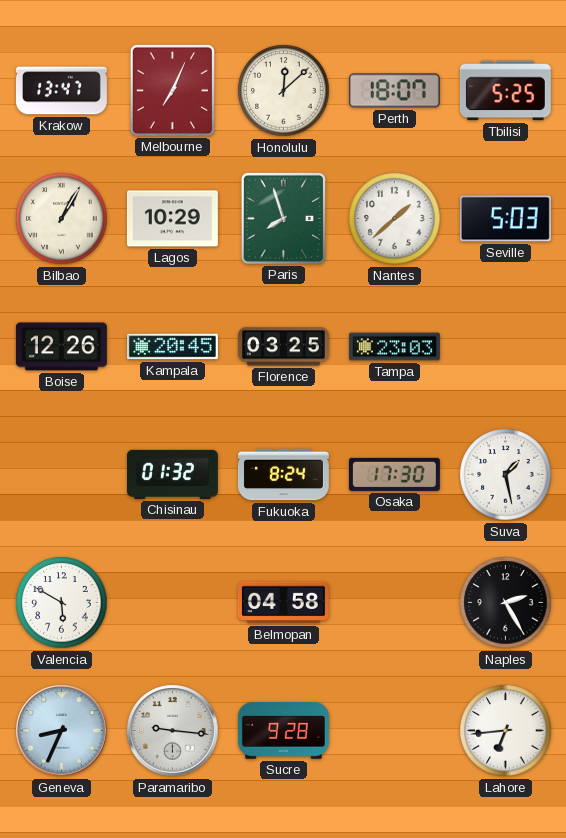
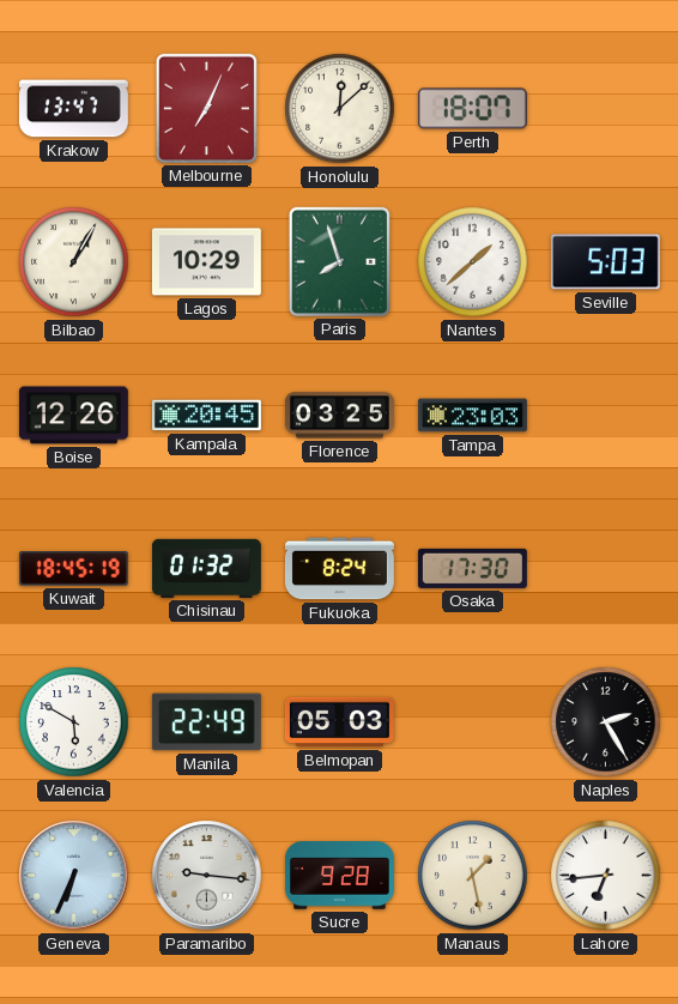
Tbilisi: 5:25 -> none (505, 91)
Kuwait: none -> 18:45 (73, 569)
Suva: 1:28 -> none (506, 475)
Manila: none -> 22:49 (206, 722)
Belmopan: 04:58 -> 05:03 (339, 722)
Geneva: 8:34 -> 6:34 (74, 876)
Manaus: none -> 1:28 (473, 876)
